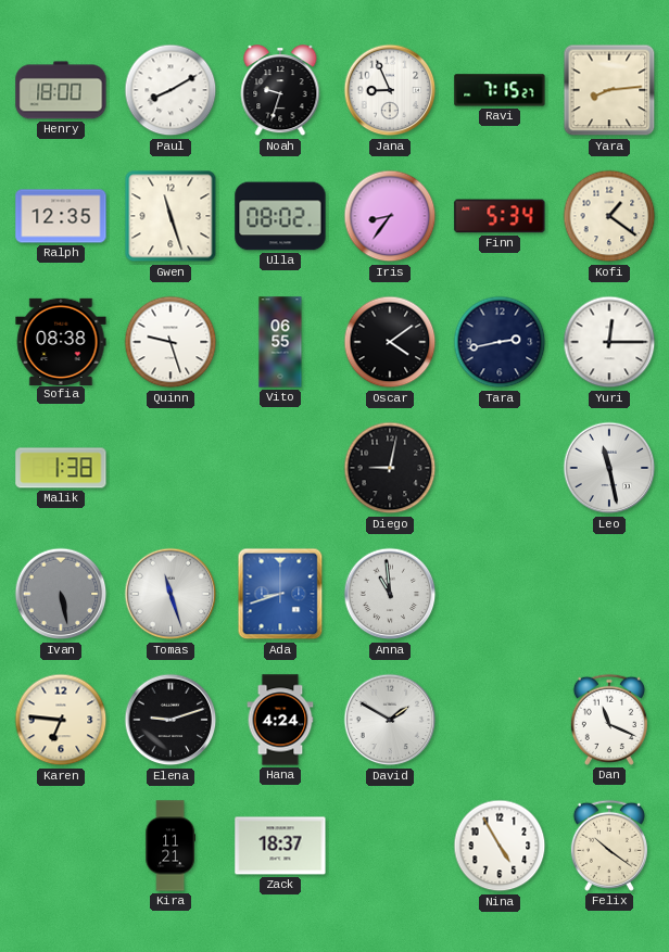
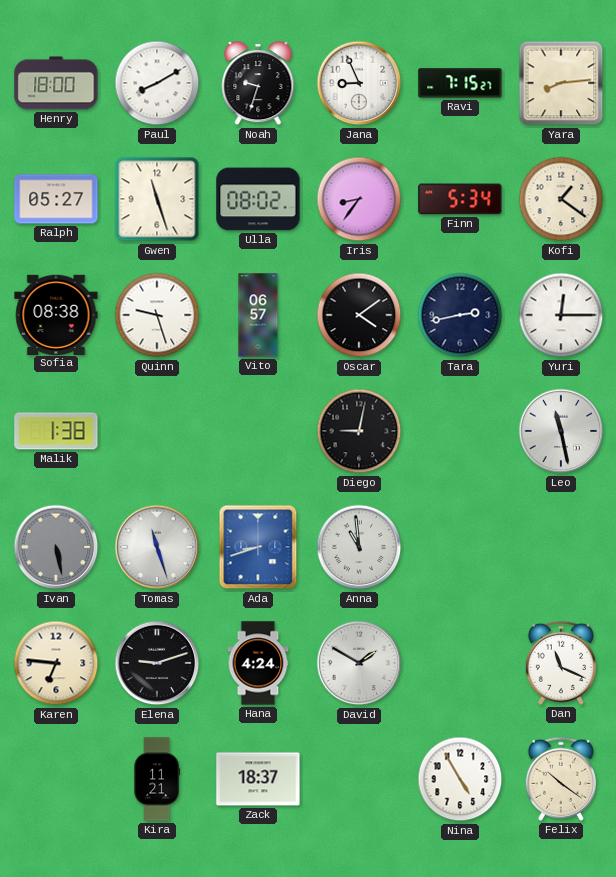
Ralph: 12:35 -> 05:27 (56, 199)
Vito: 06:55 -> 06:57 (258, 315)
